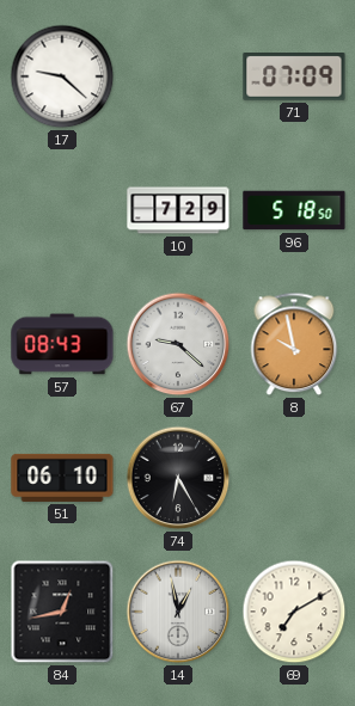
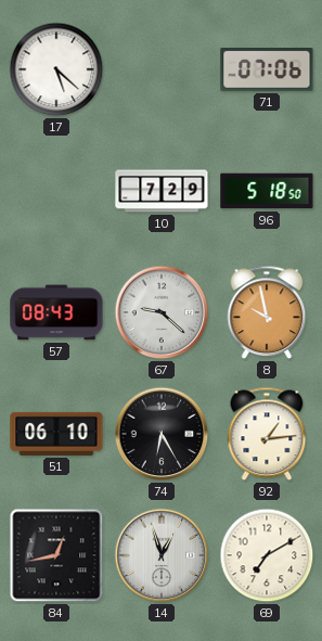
17: 9:22 -> 5:22 (56, 69)
71: 07:09 -> 07:06 (267, 70)
92: none -> 1:14 (267, 434)
14: 12:58 -> 12:57 (162, 555)
